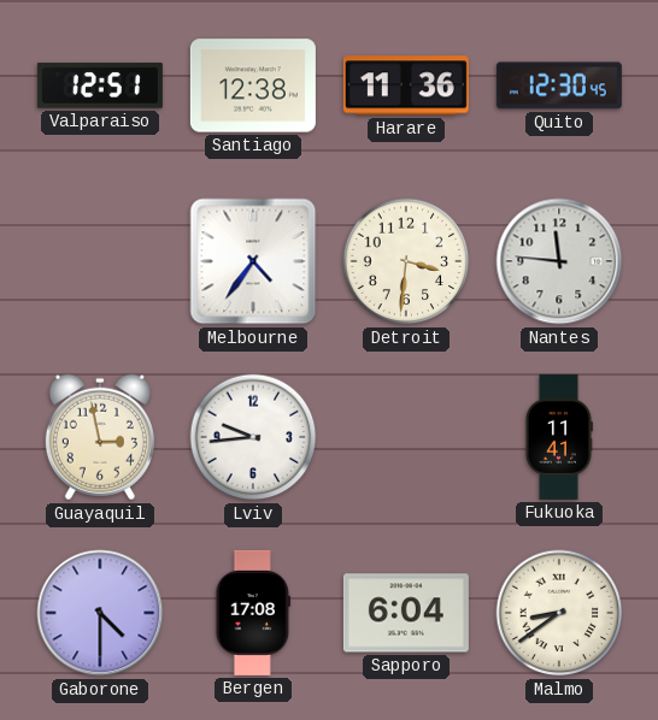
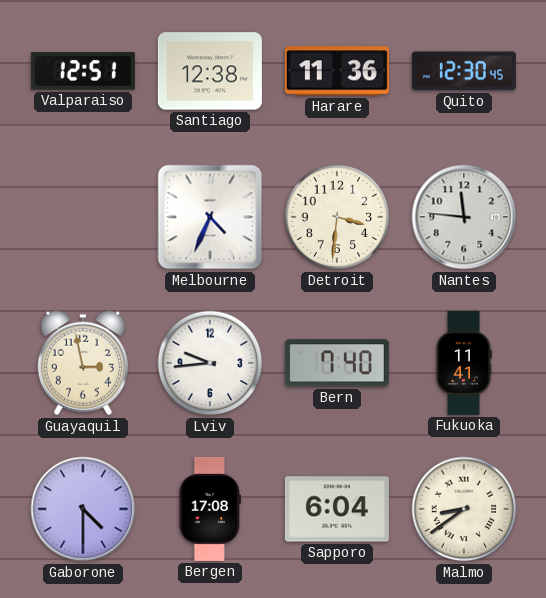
Melbourne: 4:36 -> 4:34 (210, 217)
Bern: none -> 7:40 (337, 363)
